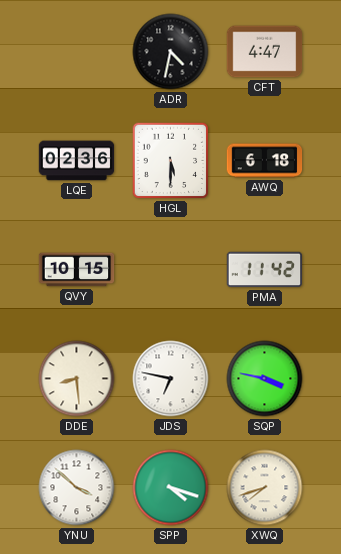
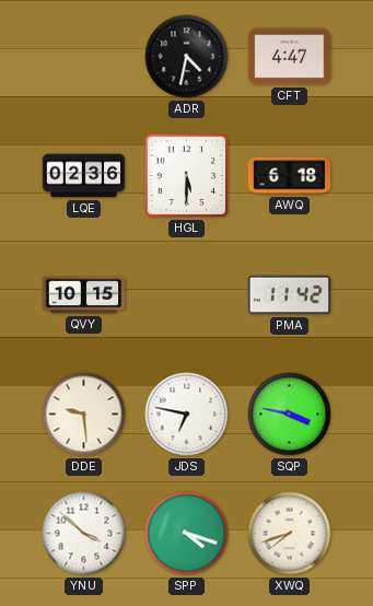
DDE: 8:29 -> 9:29 (84, 415)
